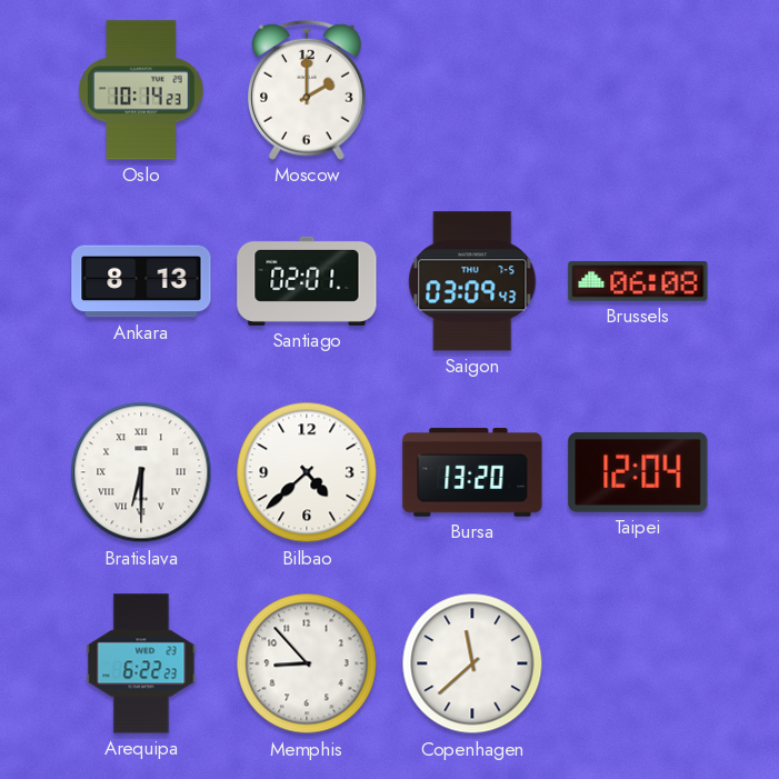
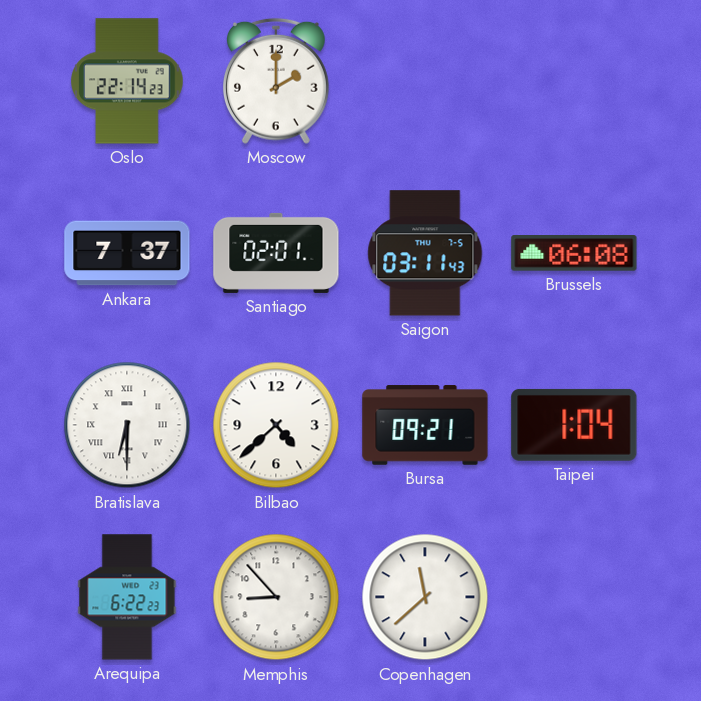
Oslo: 10:14 -> 22:14 (127, 81)
Ankara: 8:13 -> 7:37 (127, 253)
Saigon: 03:09 -> 03:11 (425, 253)
Bursa: 13:20 -> 09:21 (425, 425)
Taipei: 12:04 -> 1:04 (574, 425)
